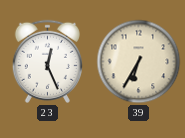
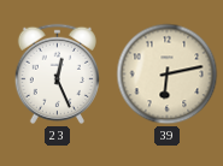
39: 6:35 -> 6:13 (168, 75)
